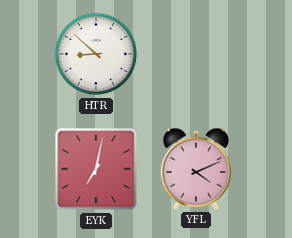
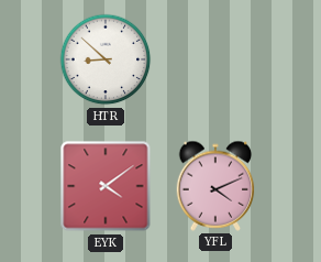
EYK: 7:02 -> 4:09 (106, 186)
